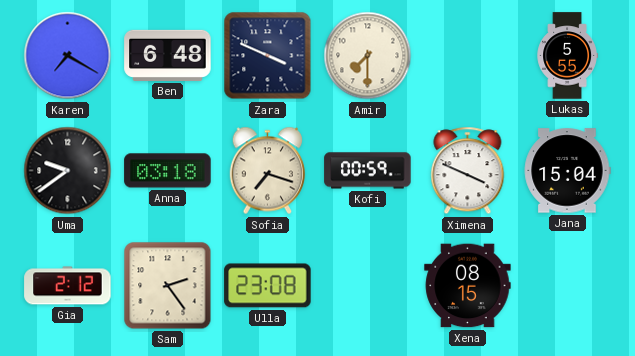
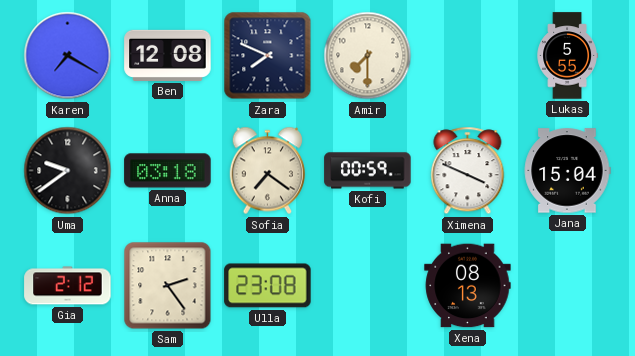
Ben: 6:48 -> 12:08 (168, 55)
Zara: 3:49 -> 7:49 (268, 56)
Sofia: 7:18 -> 7:21 (268, 171)
Xena: 08:15 -> 08:13 (468, 286)
